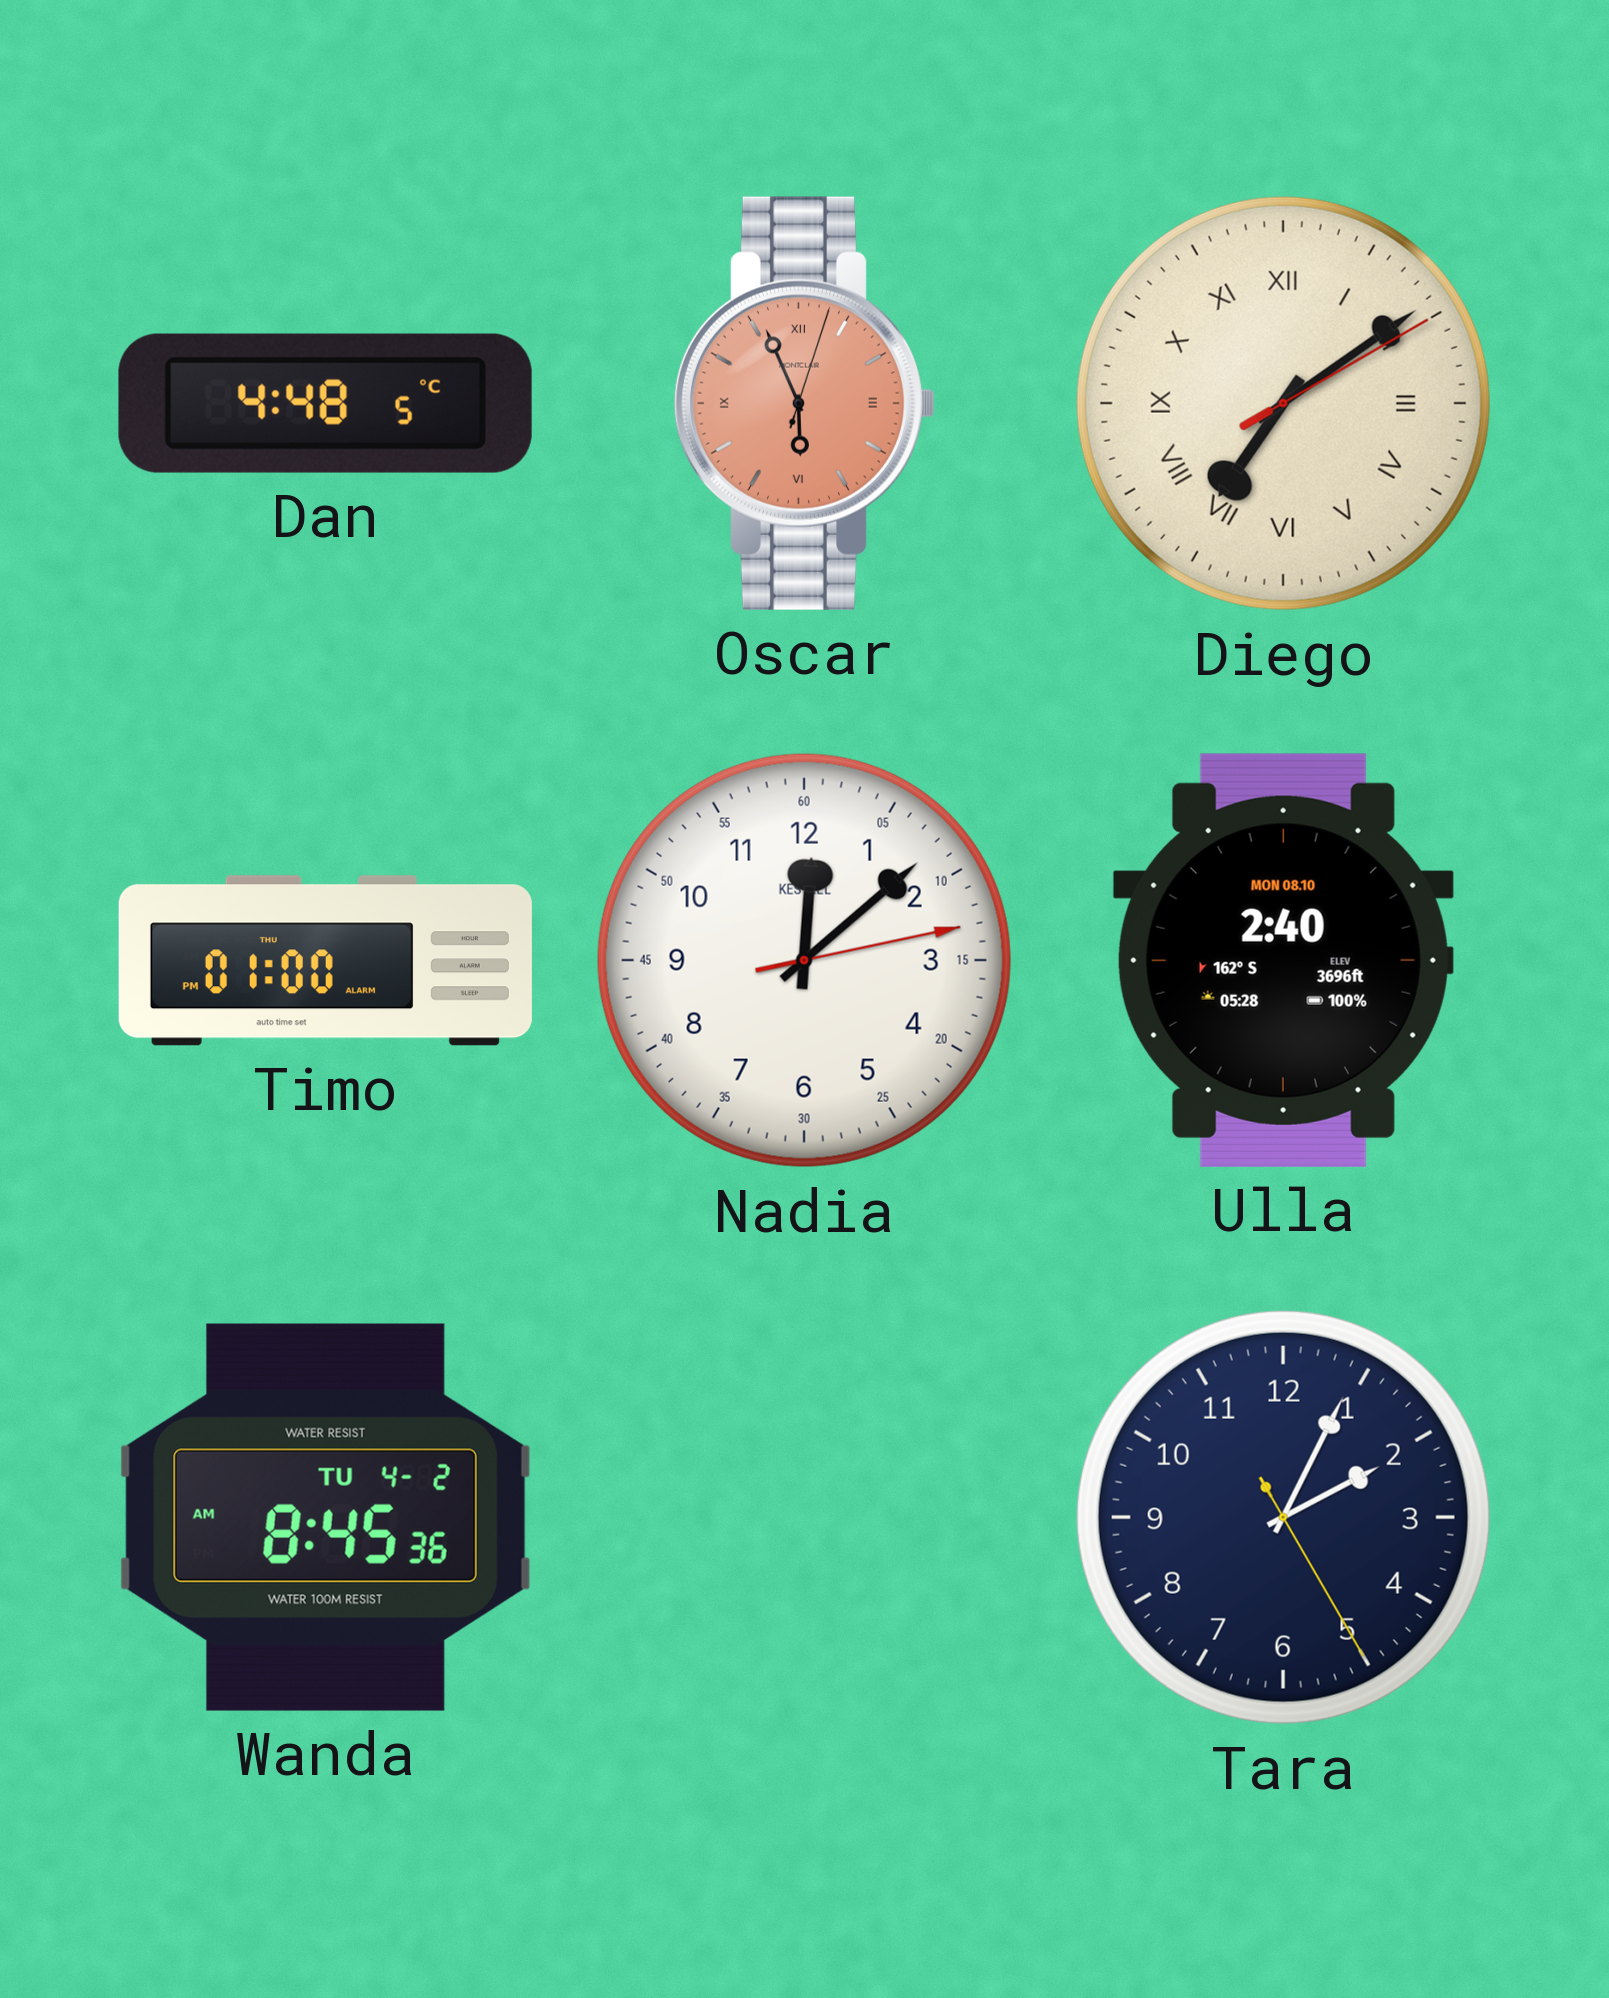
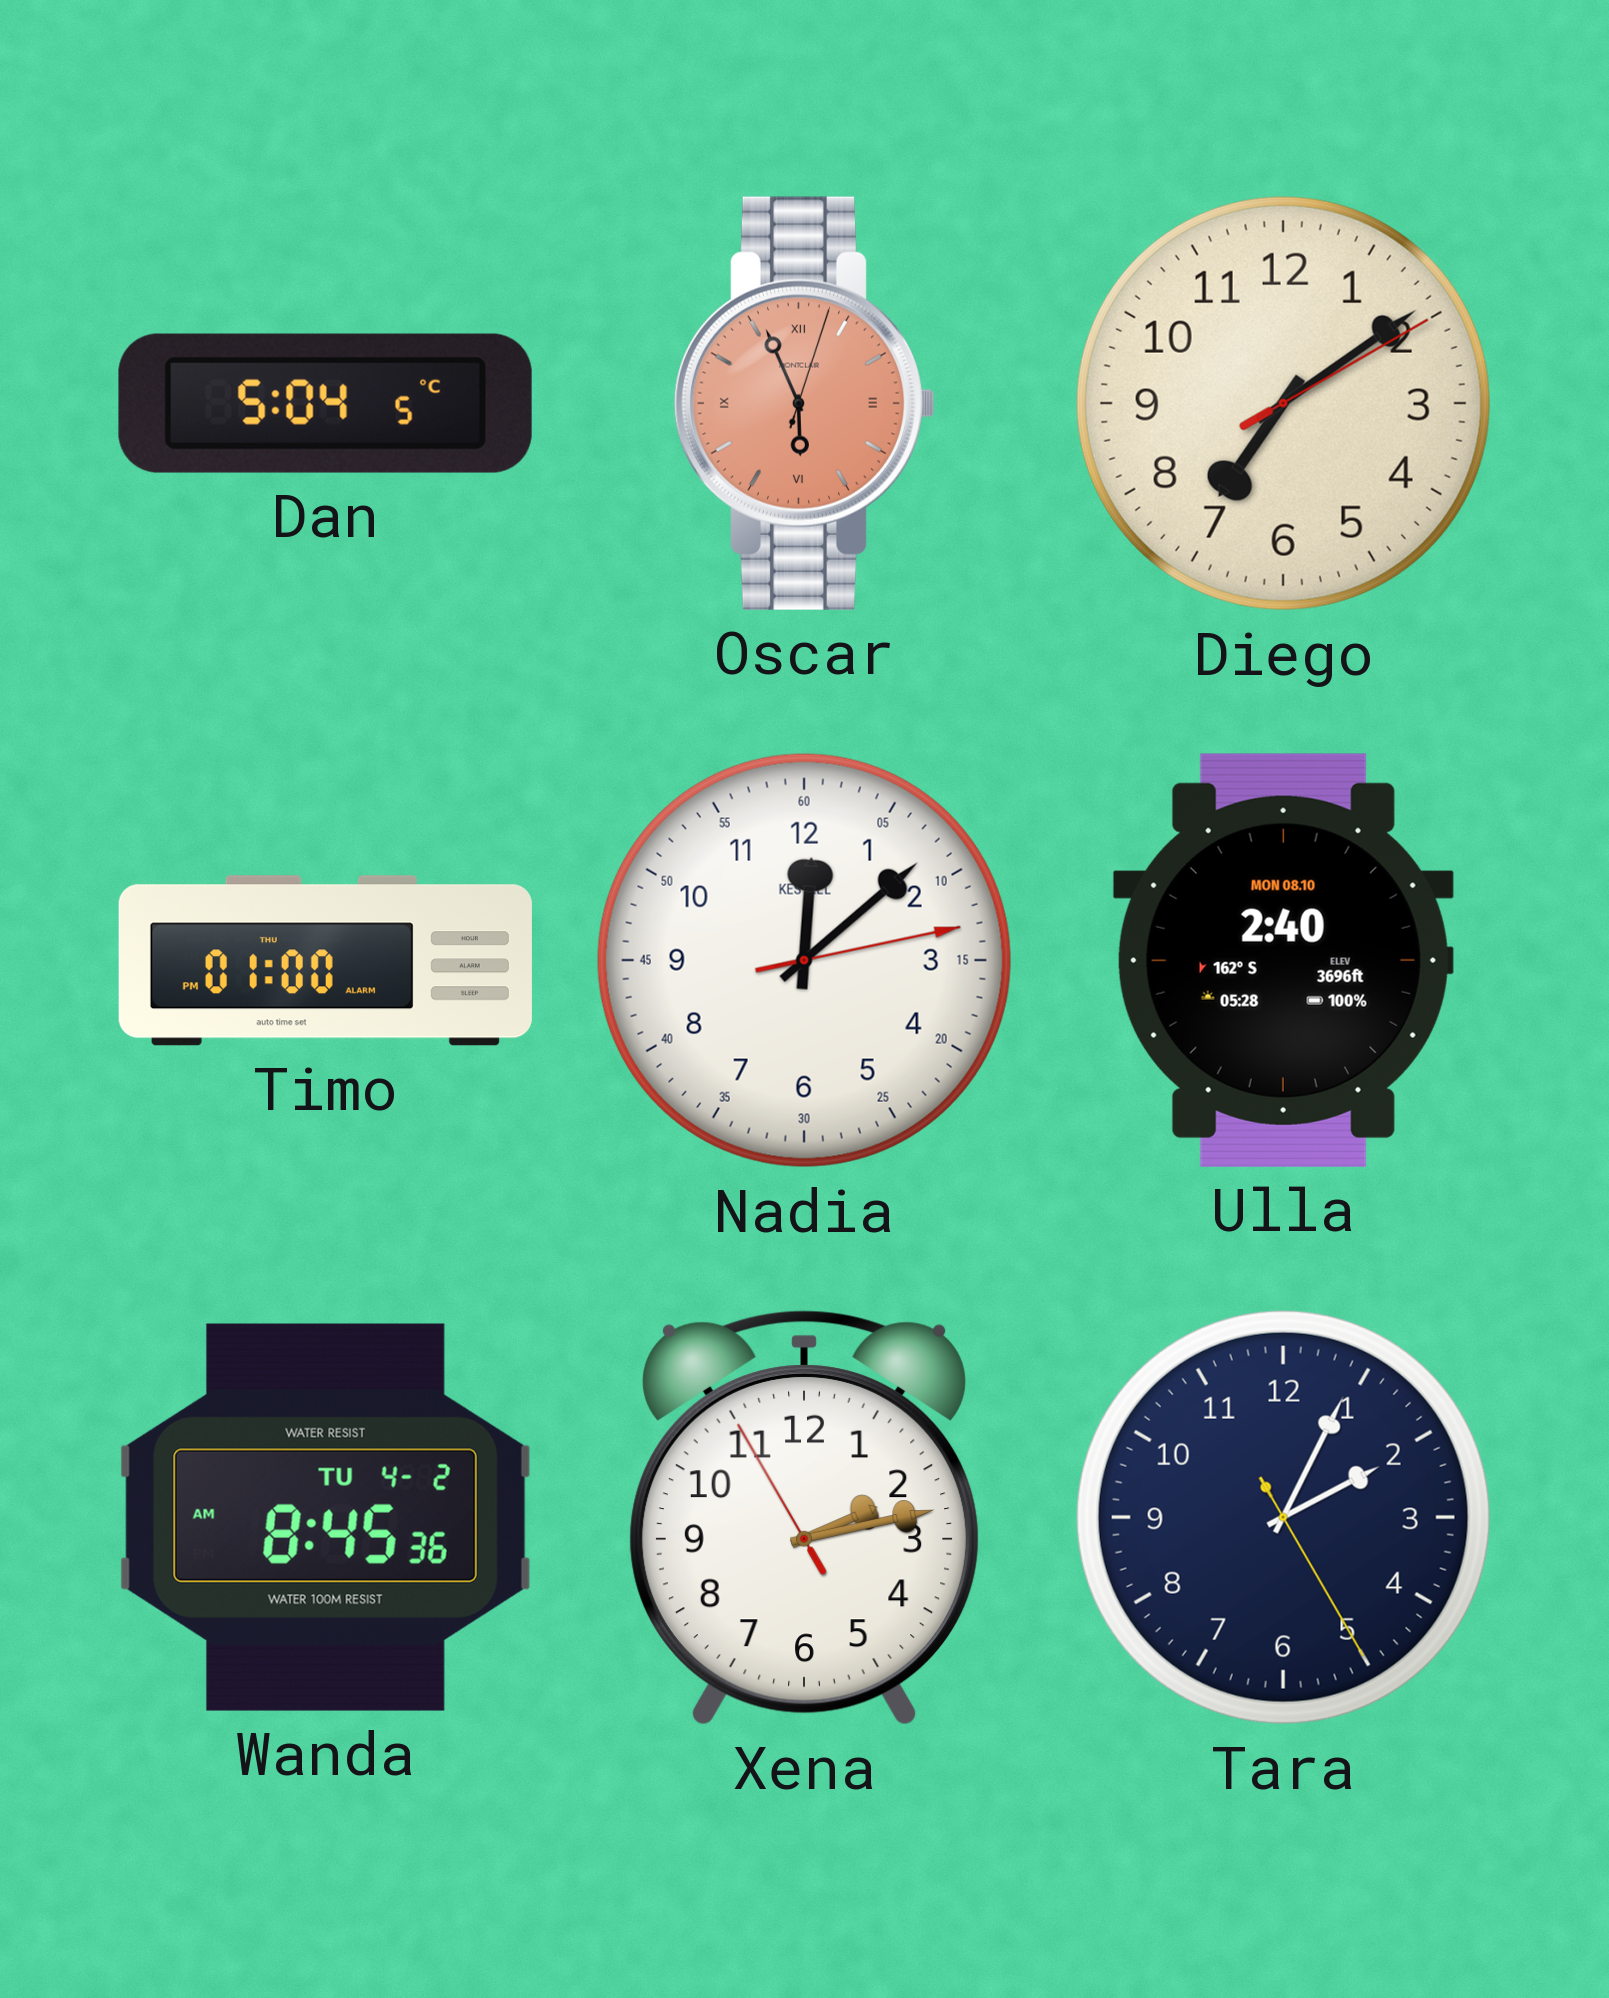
Dan: 4:48 -> 5:04 (325, 403)
Diego numerals: Roman -> Arabic (1283, 403)
Xena: none -> 2:12 (804, 1518)
